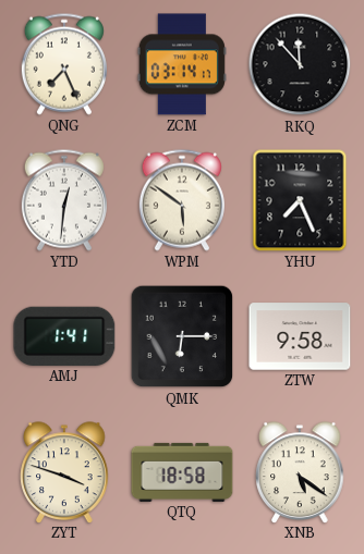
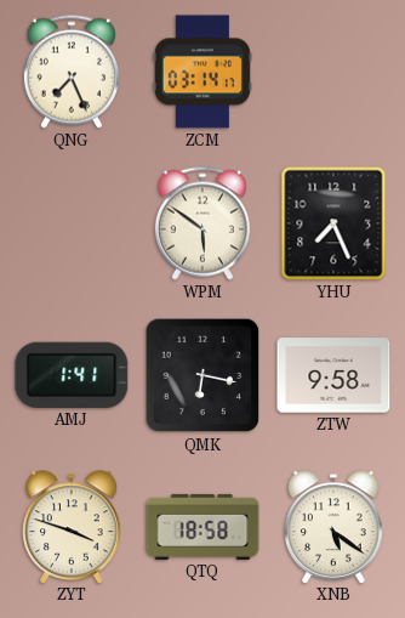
RKQ: 11:53 -> none (300, 64)
YTD: 12:31 -> none (64, 200)
QMK: 6:15 -> 6:17 (202, 375)
